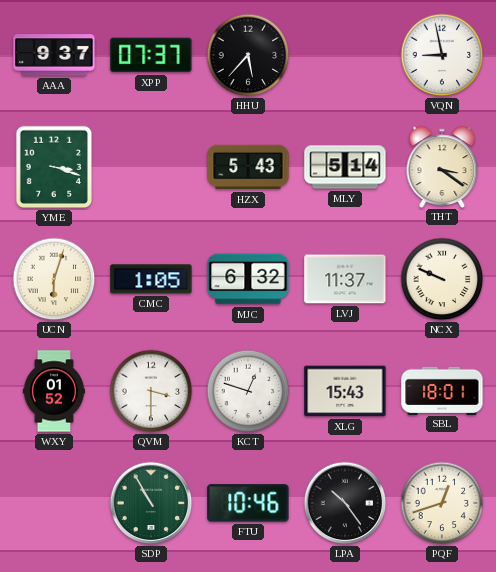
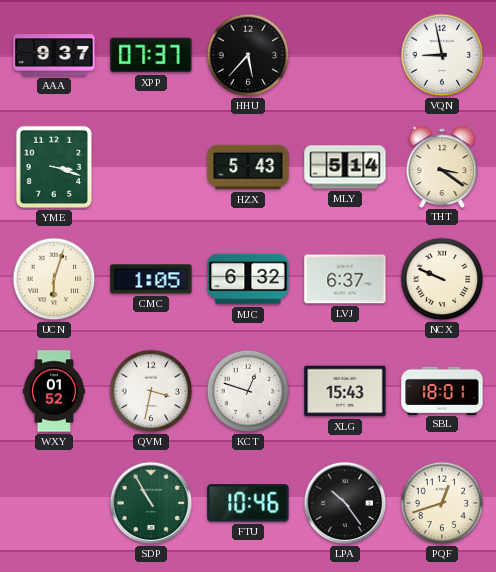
LVJ: 11:37 -> 6:37 (345, 279)
QVM: 3:30 -> 3:32 (151, 391)
